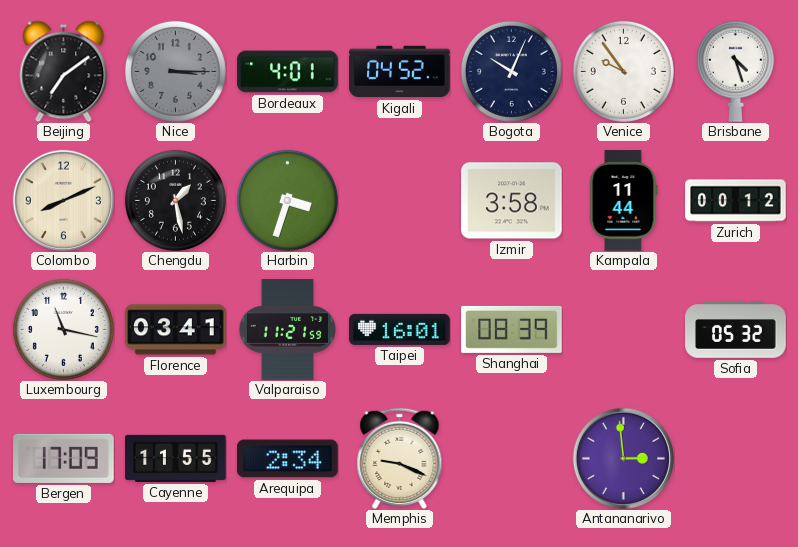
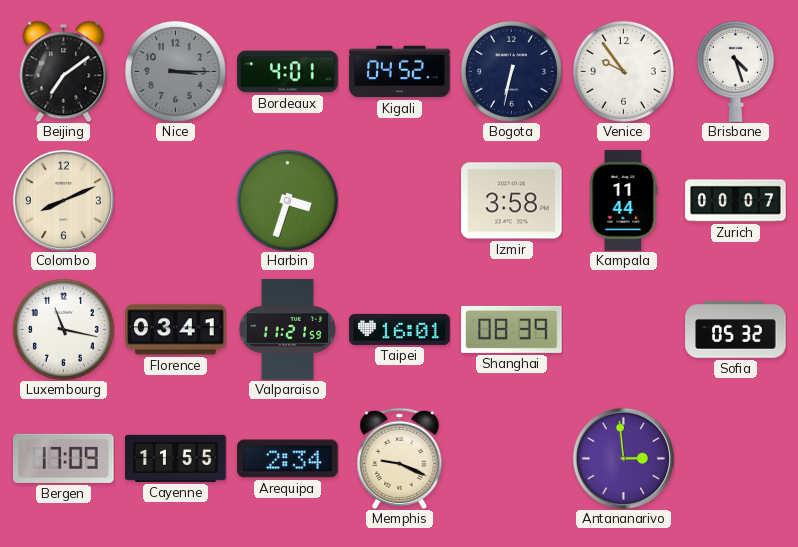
Bogota: 10:04 -> 6:32 (511, 71)
Chengdu: 1:28 -> none (175, 200)
Zurich: 00:12 -> 00:07 (736, 201)
